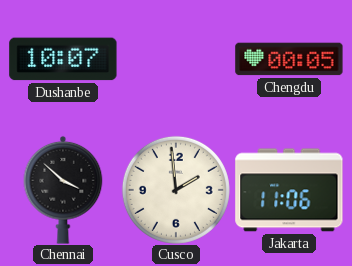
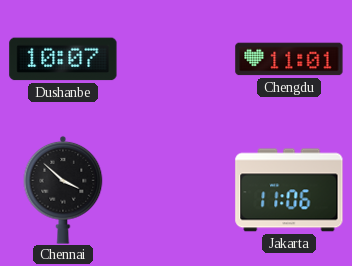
Chengdu: 00:05 -> 11:01 (289, 59)
Cusco: 1:59 -> none (176, 190)
